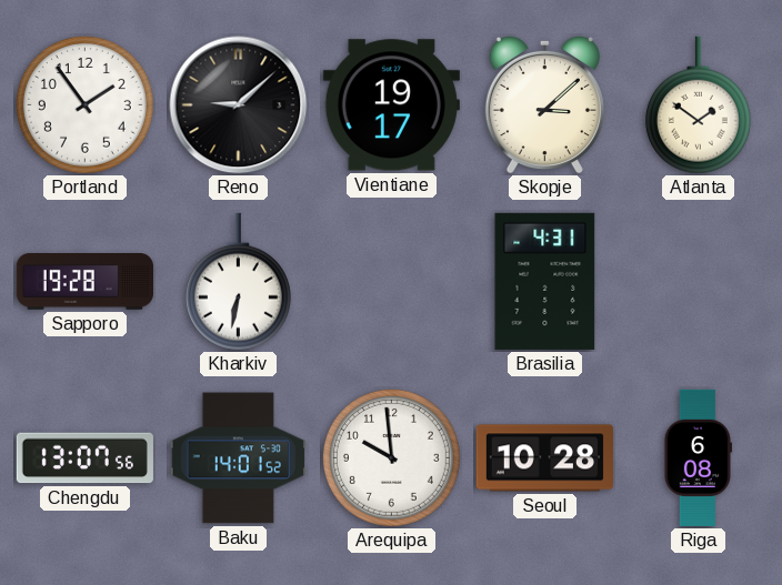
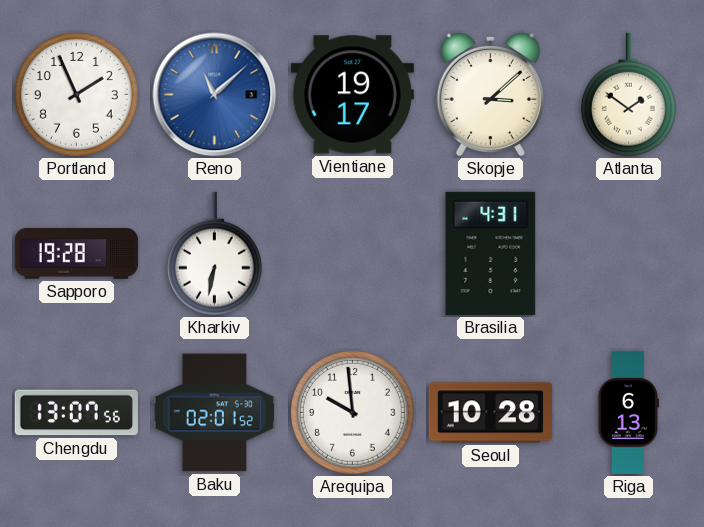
Portland: 1:54 -> 1:56 (76, 94)
Reno: 9:08 -> 11:08 (215, 95)
Reno dial: black -> blue (215, 95)
Baku: 14:01 -> 02:01 (214, 413)
Riga: 6:08 -> 6:13 (628, 412)
